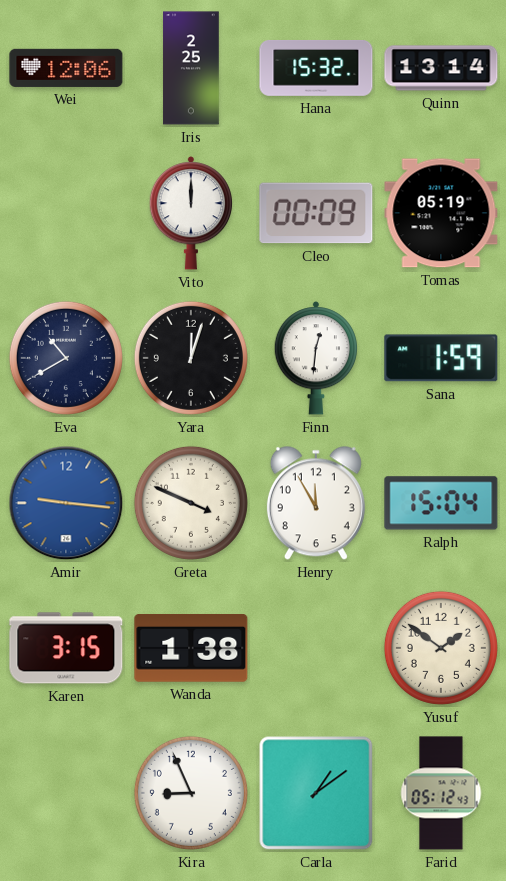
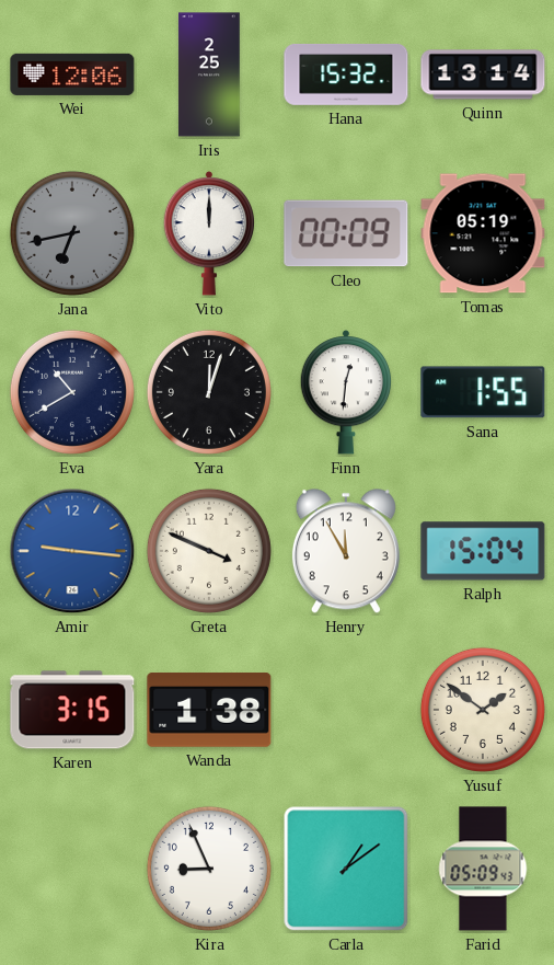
Jana: none -> 6:43 (72, 233)
Sana: 1:59 -> 1:55 (483, 392)
Farid: 05:12 -> 05:09 (483, 869)
